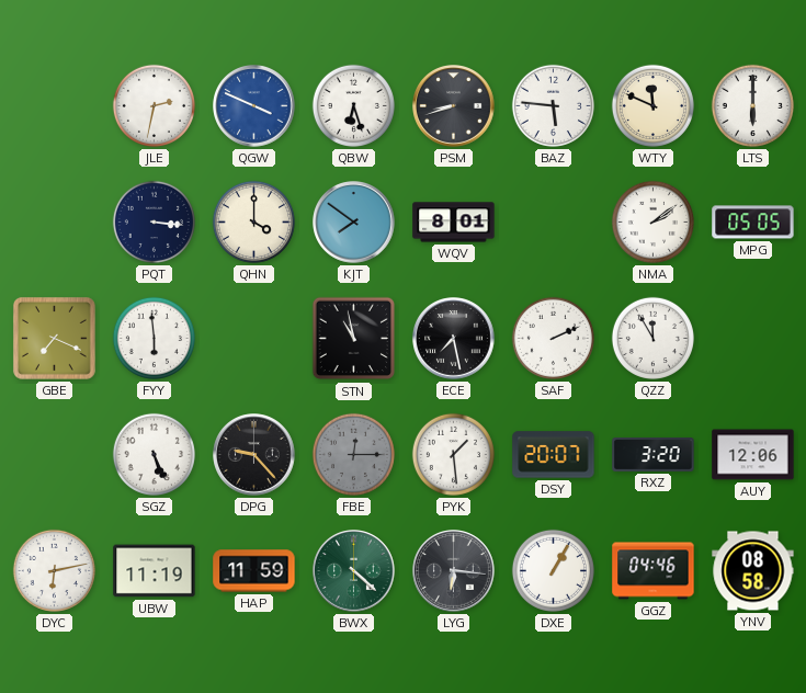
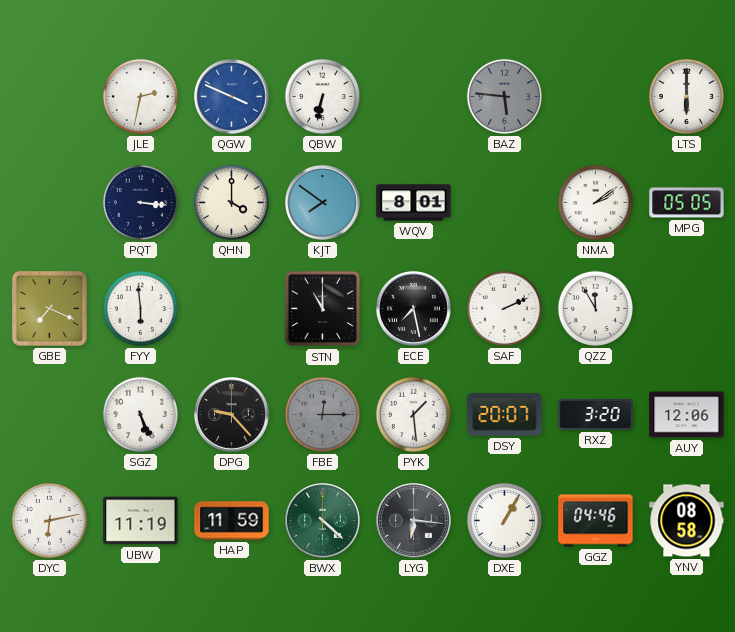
QBW: 6:27 -> 6:32 (322, 96)
PSM: 8:42 -> none (454, 106)
BAZ dial: white -> grey (504, 96)
WTY: 11:49 -> none (652, 105)
STN: 10:58 -> 11:00 (323, 309)
